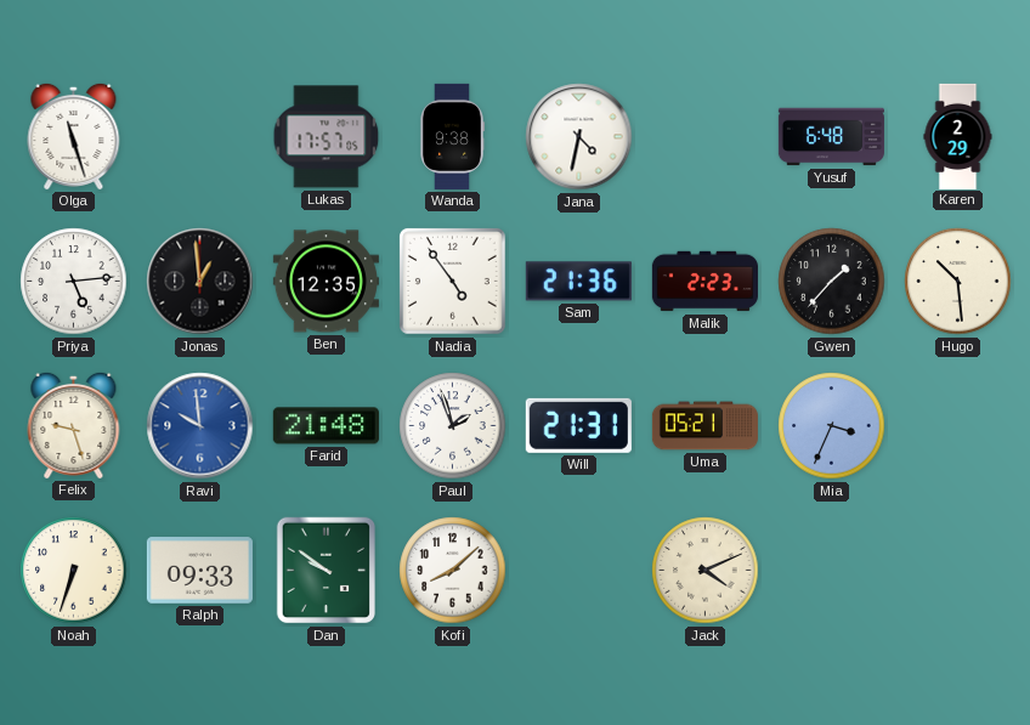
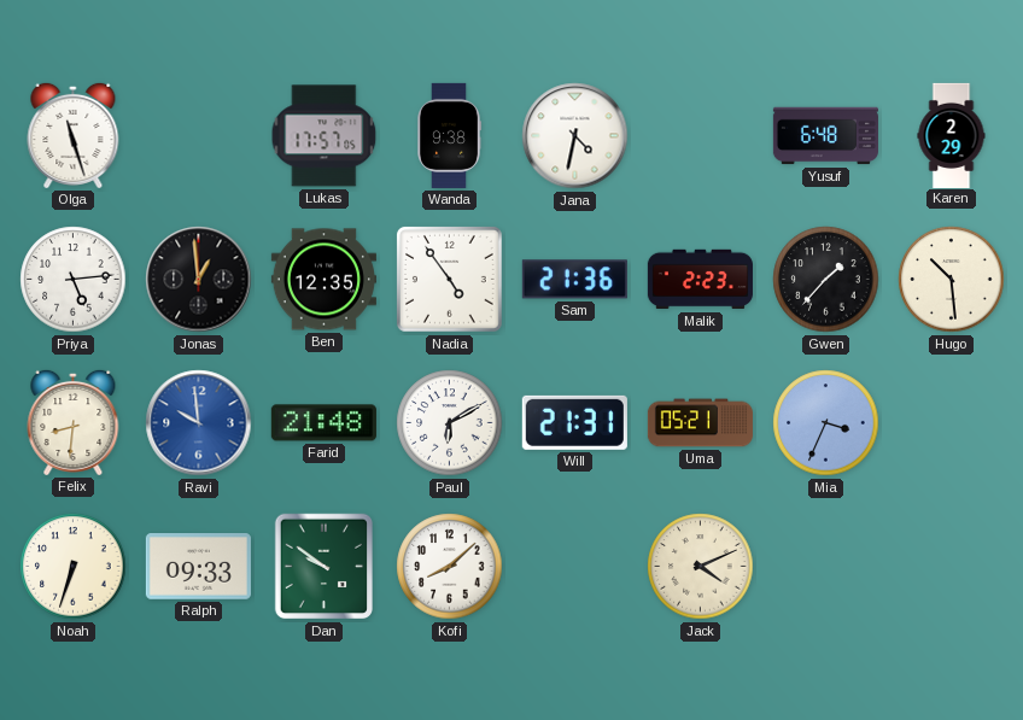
Felix: 9:27 -> 8:31 (74, 422)
Paul: 1:57 -> 6:10 (450, 423)
